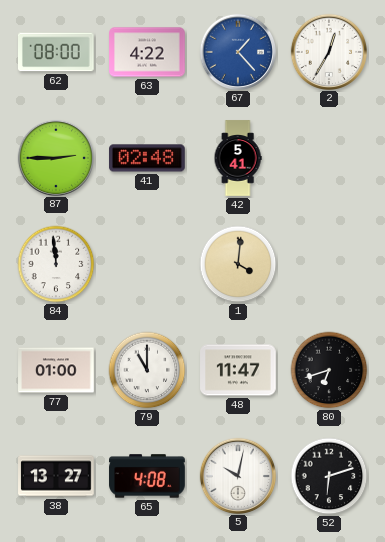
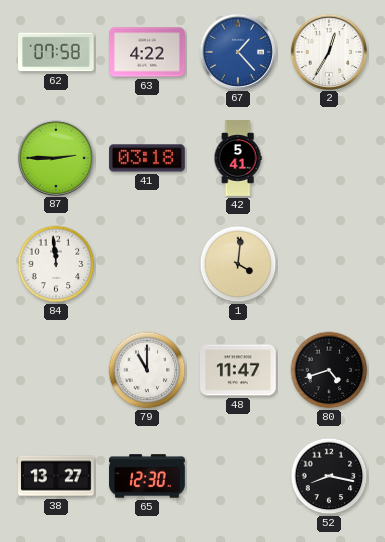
62: 08:00 -> 07:58 (57, 52)
41: 02:48 -> 03:18 (148, 158)
77: 01:00 -> none (56, 370)
80: 6:42 -> 4:42 (329, 370)
65: 4:08 -> 12:30 (147, 476)
5: 10:02 -> none (237, 475)
52: 6:12 -> 8:17 (329, 476)
